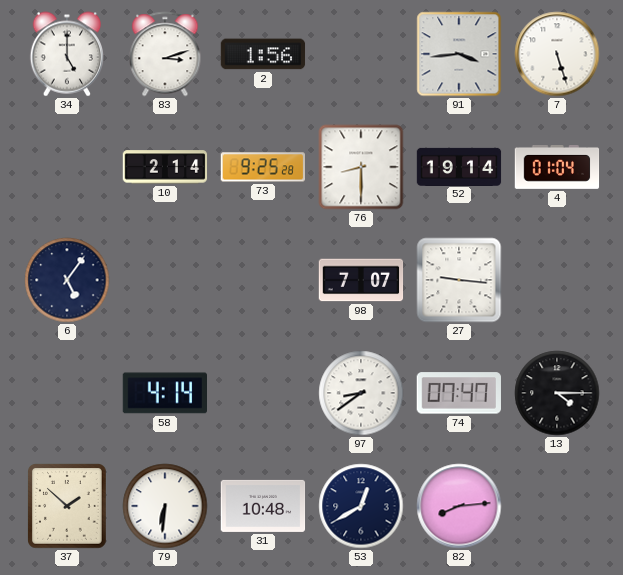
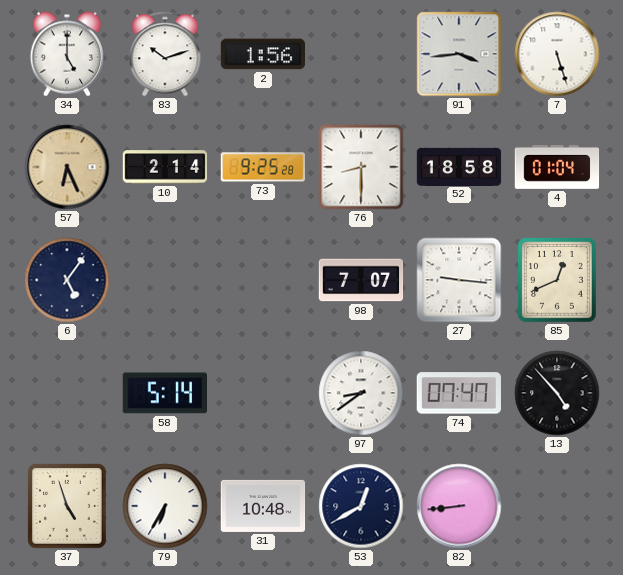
83: 3:12 -> 10:12 (165, 54)
57: none -> 6:26 (67, 167)
52: 19:14 -> 18:58 (459, 166)
85: none -> 12:41 (558, 280)
58: 4:14 -> 5:14 (164, 393)
13: 4:15 -> 4:53 (557, 393)
37: 1:52 -> 4:57 (67, 506)
79: 6:31 -> 6:35 (165, 506)
82: 8:14 -> 8:44 (459, 506)
